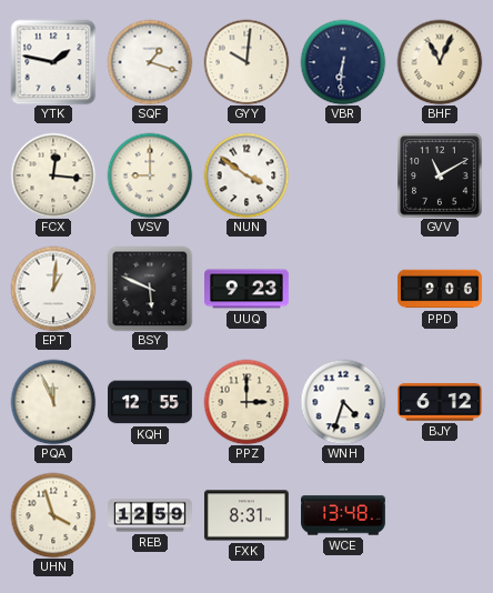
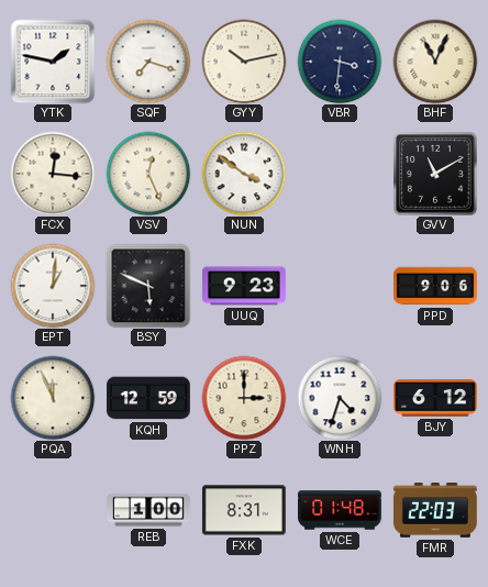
SQF: 1:18 -> 7:18 (148, 62)
GYY: 10:01 -> 10:13 (244, 62)
VBR: 6:31 -> 3:31 (340, 62)
VSV: 9:00 -> 12:26 (148, 174)
KQH: 12:55 -> 12:59 (149, 398)
UHN: 3:57 -> none (53, 515)
REB: 12:59 -> 1:00 (148, 510)
WCE: 13:48 -> 01:48 (341, 510)
FMR: none -> 22:03 (435, 511)
